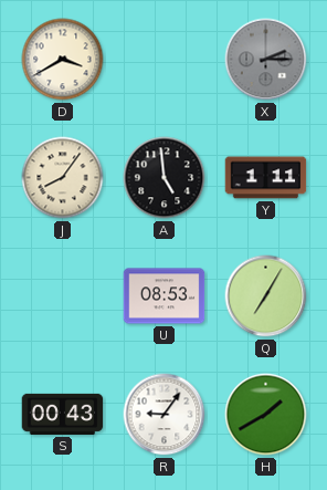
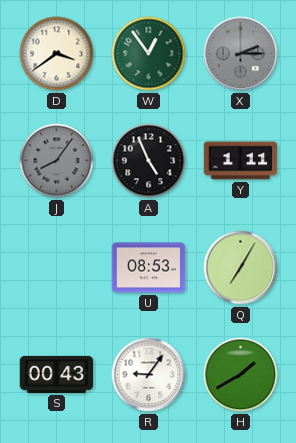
D: 3:40 -> 3:39 (57, 54)
W: none -> 12:54 (149, 54)
J dial: cream -> grey (57, 161)
A: 4:59 -> 4:56 (149, 161)
